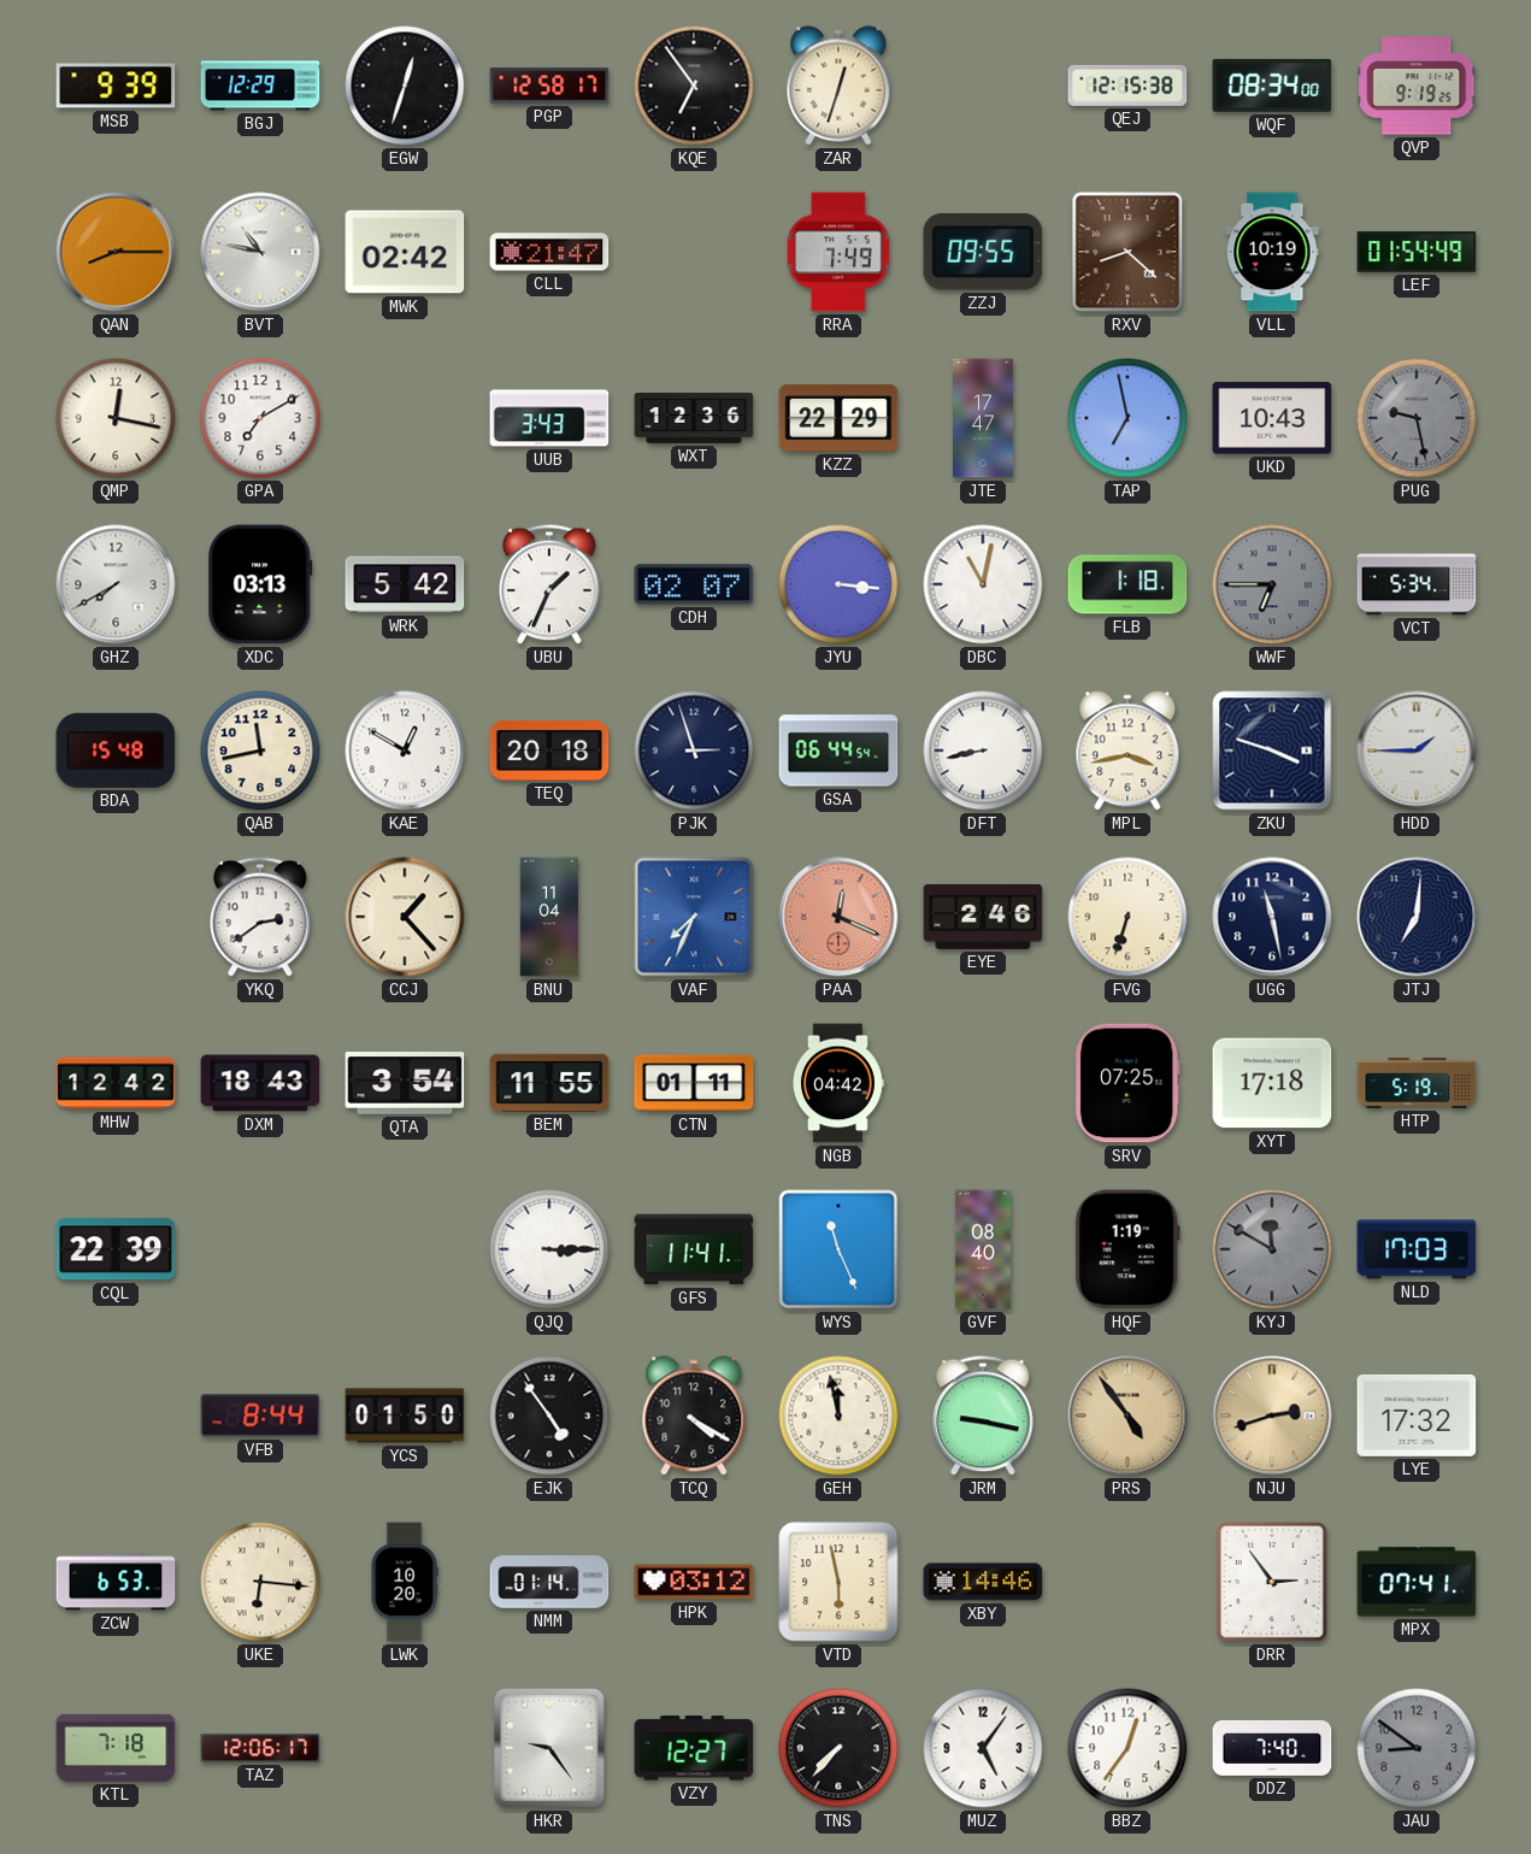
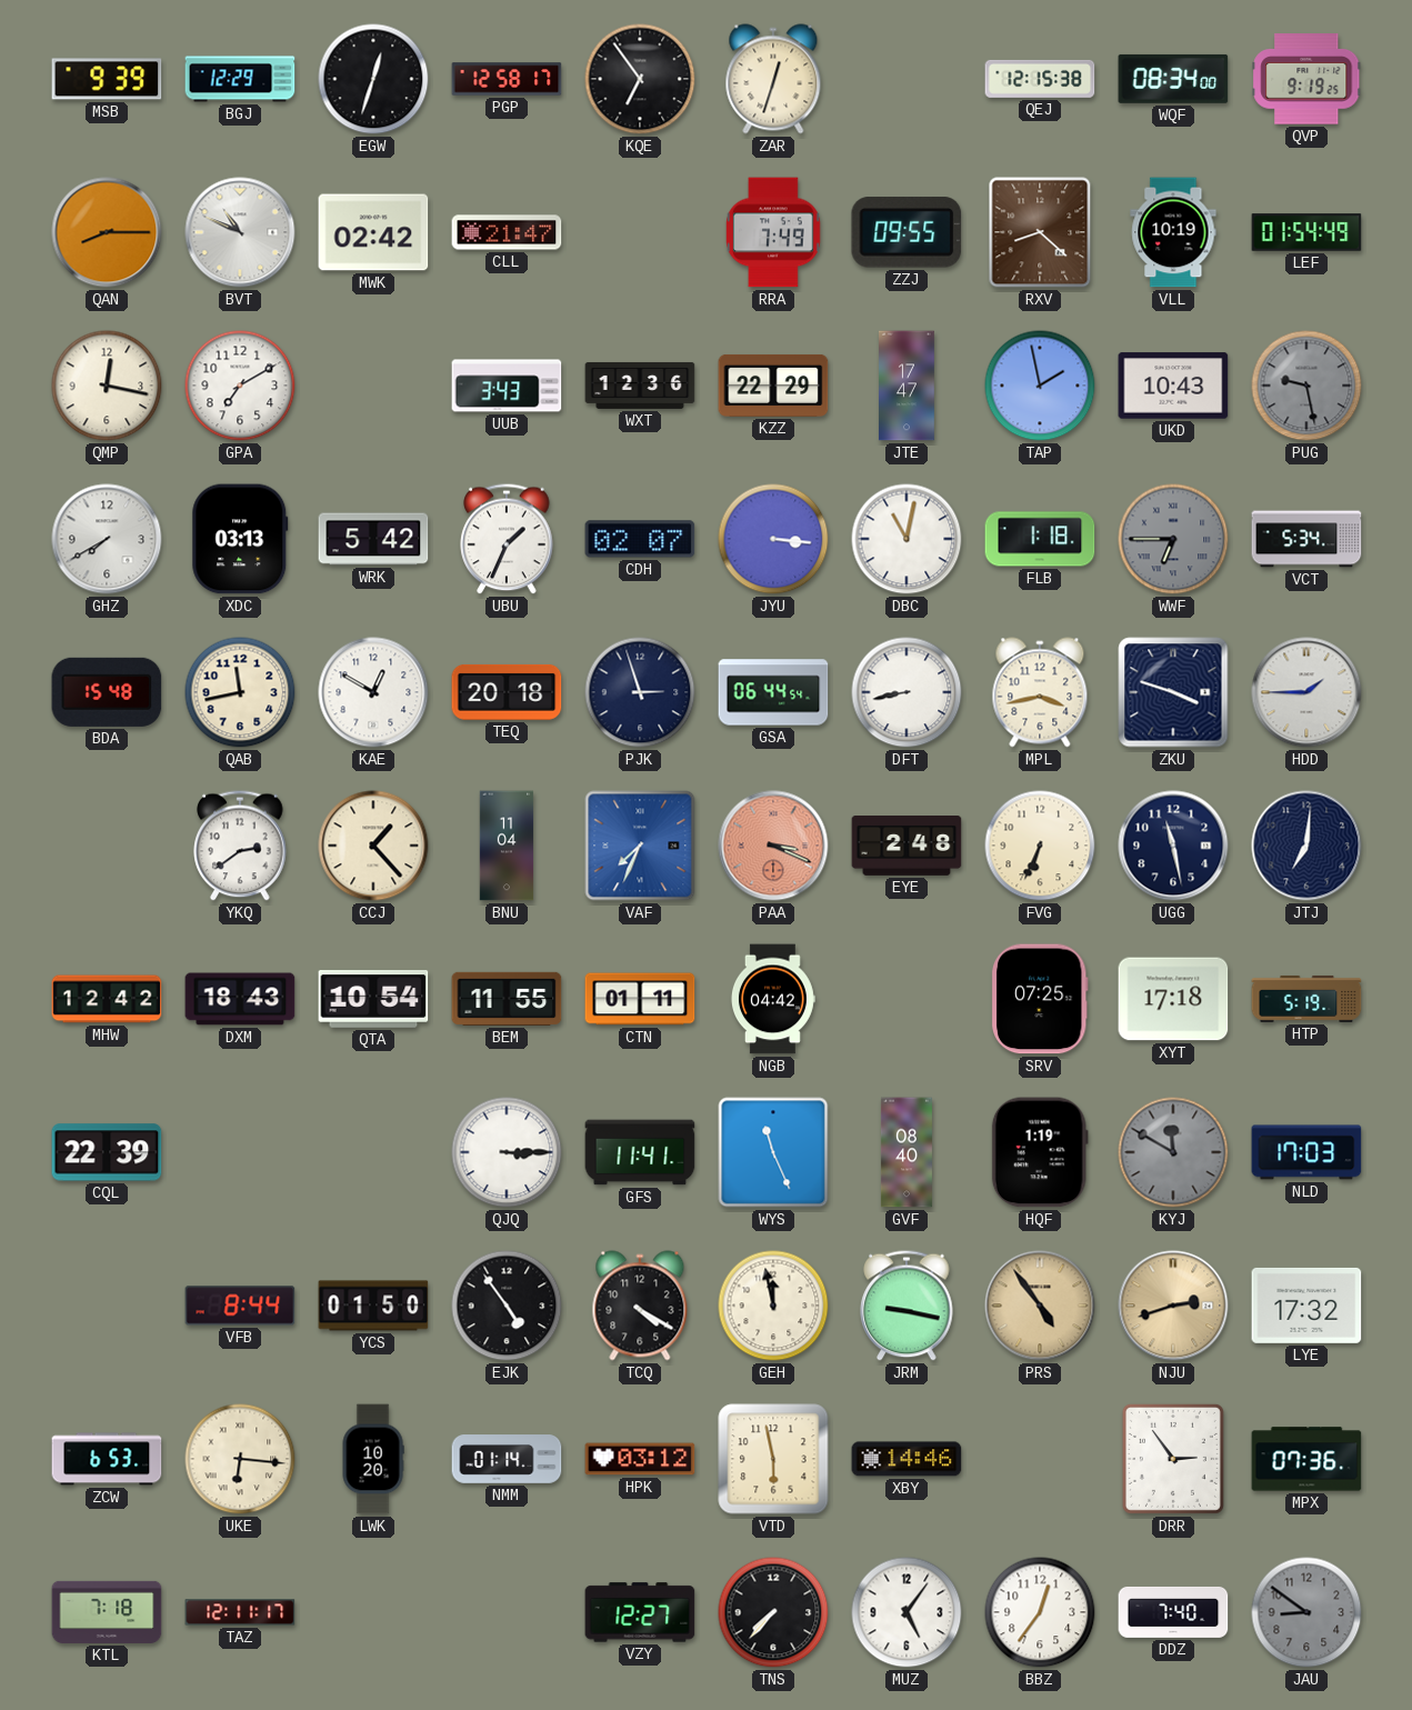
BVT: 10:47 -> 10:49 (240, 232)
TAP: 6:58 -> 1:58 (1040, 386)
PAA: 12:19 -> 3:19 (773, 846)
EYE: 2:46 -> 2:48 (907, 847)
FVG: 6:33 -> 6:34 (1040, 846)
QTA: 3:54 -> 10:54 (373, 1000)
MPX: 07:41 -> 07:36 (1306, 1459)
TAZ: 12:06 -> 12:11 (240, 1612)
HKR: 9:24 -> none (550, 1749)
